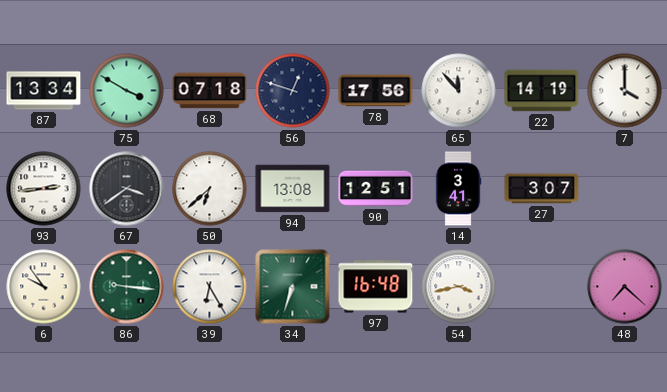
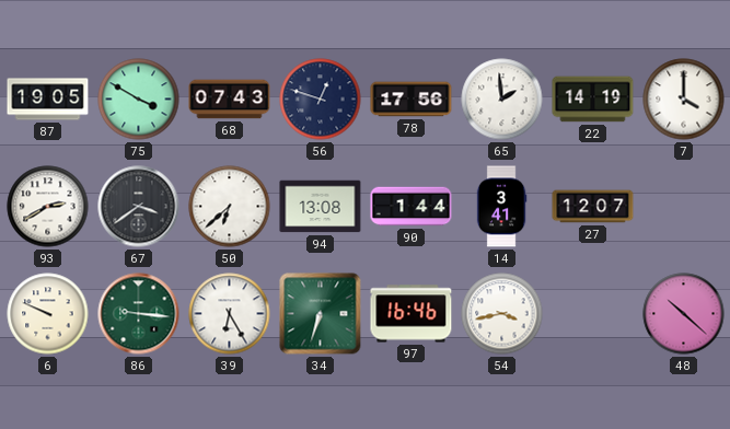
87: 13:34 -> 19:05 (48, 100)
68: 07:18 -> 07:43 (230, 100)
65: 11:53 -> 1:59 (502, 100)
93: 2:44 -> 2:40 (48, 207)
90: 12:51 -> 1:44 (412, 207)
27: 3:07 -> 12:07 (593, 207)
6: 9:54 -> 9:49 (48, 314)
97: 16:48 -> 16:46 (412, 314)
48: 7:22 -> 10:22 (684, 314)
